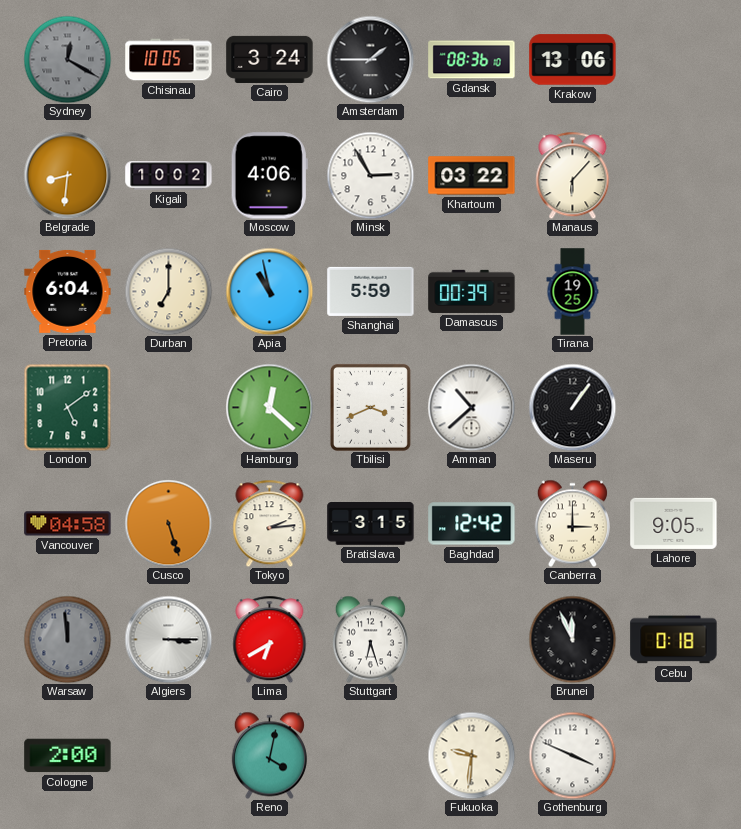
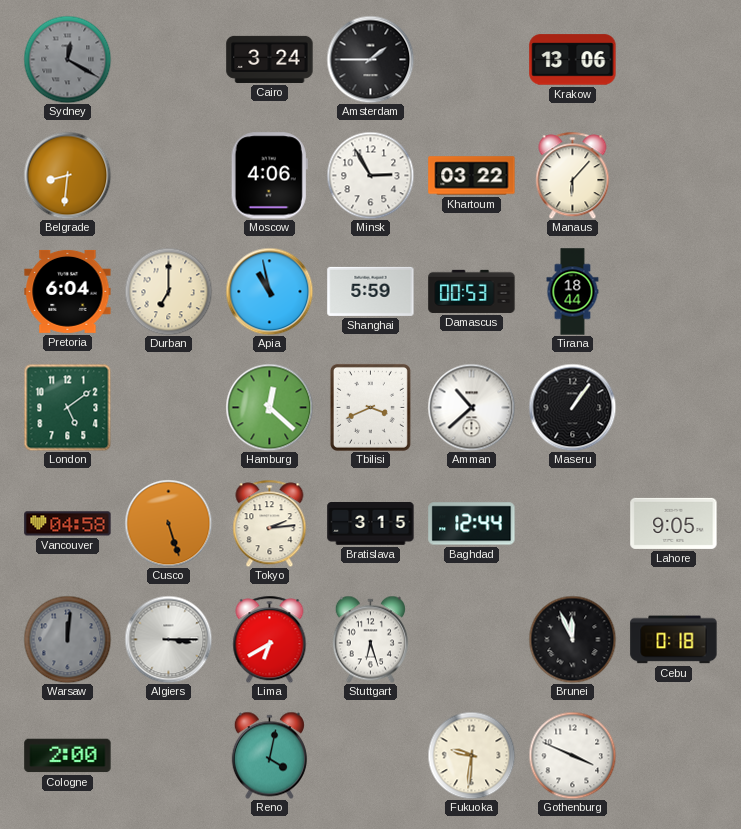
Chisinau: 10:05 -> none (169, 60)
Gdansk: 08:36 -> none (472, 60)
Kigali: 10:02 -> none (169, 176)
Damascus: 00:39 -> 00:53 (472, 291)
Tirana: 19:25 -> 18:44 (573, 292)
Baghdad: 12:42 -> 12:44 (472, 524)
Canberra: 3:00 -> none (572, 523)
Warsaw: 11:59 -> 12:01 (67, 639)
